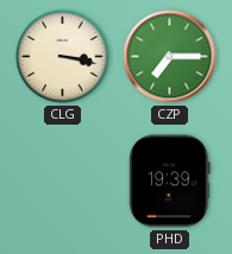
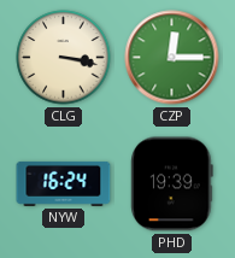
CZP: 7:15 -> 12:15 (172, 58)
NYW: none -> 16:24 (64, 183)
